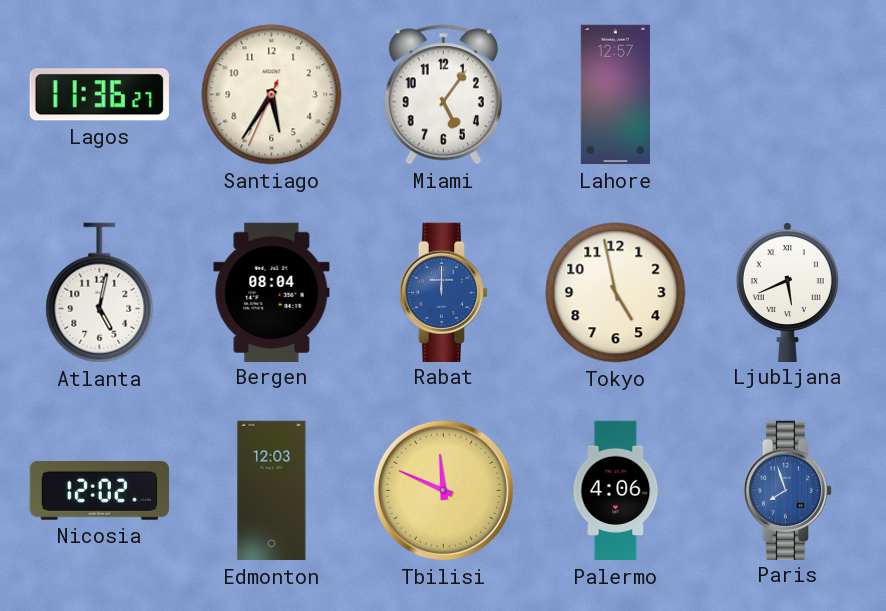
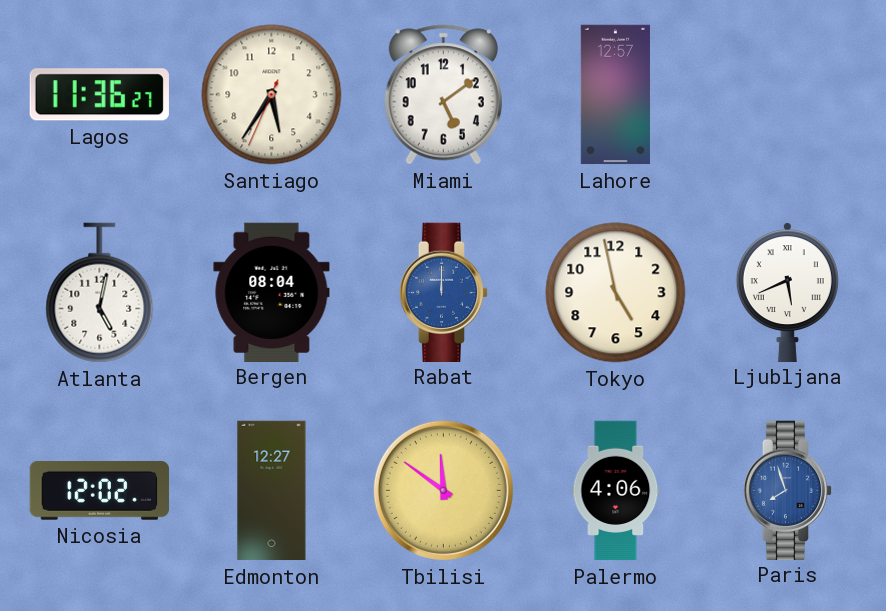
Miami: 5:06 -> 5:09 (443, 95)
Edmonton: 12:03 -> 12:27 (272, 491)
Tbilisi: 11:49 -> 11:51 (443, 490)
